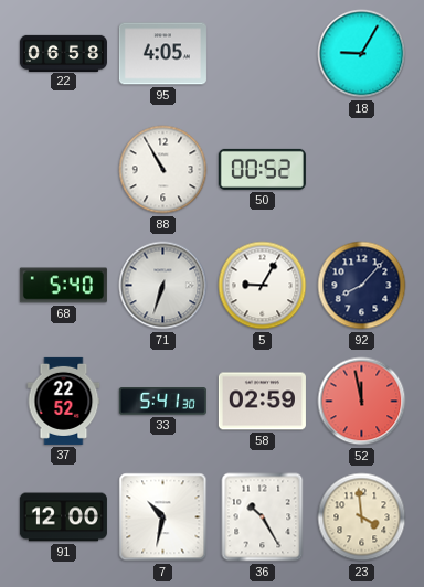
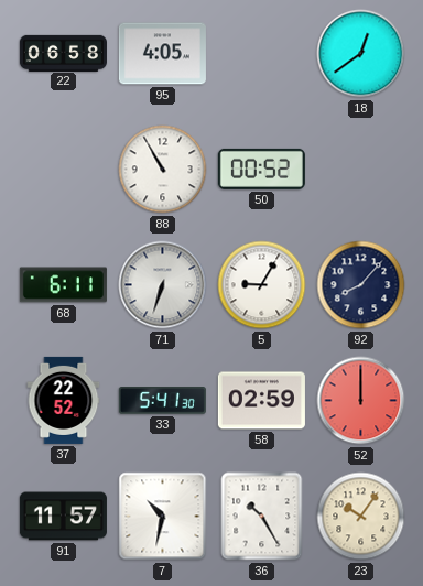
18: 9:05 -> 12:39 (361, 54)
68: 5:40 -> 6:11 (63, 285)
52: 11:58 -> 12:00 (361, 401)
91: 12:00 -> 11:57 (63, 517)
23: 3:59 -> 10:06 (361, 517)
